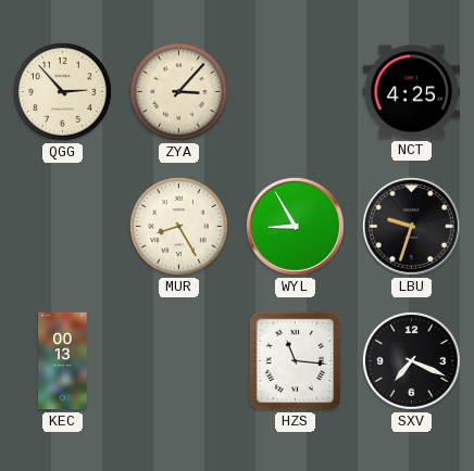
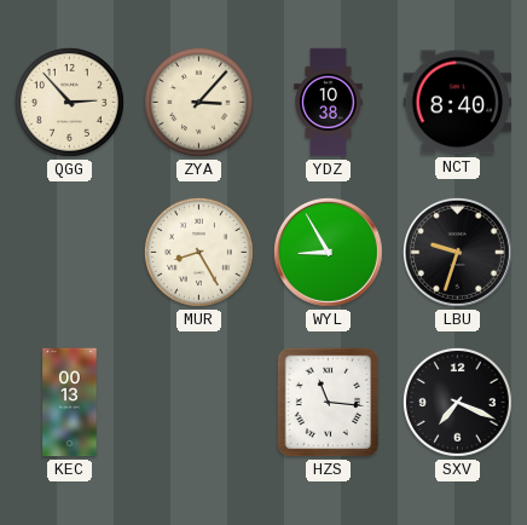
YDZ: none -> 10:38 (329, 103)
NCT: 4:25 -> 8:40 (458, 103)
